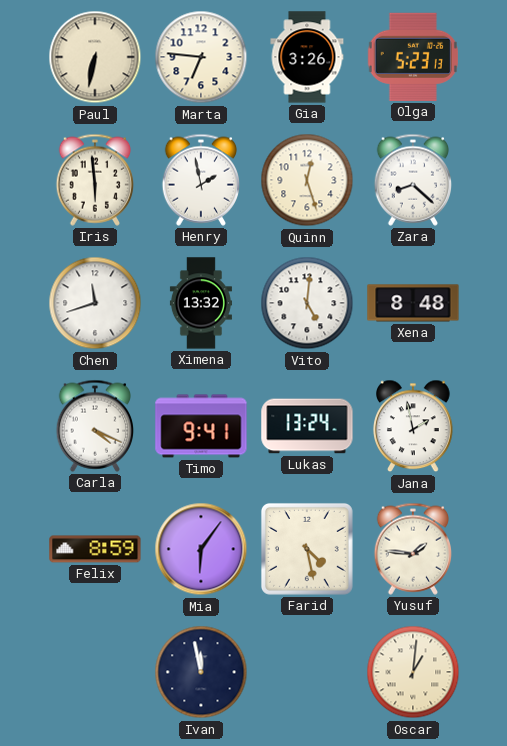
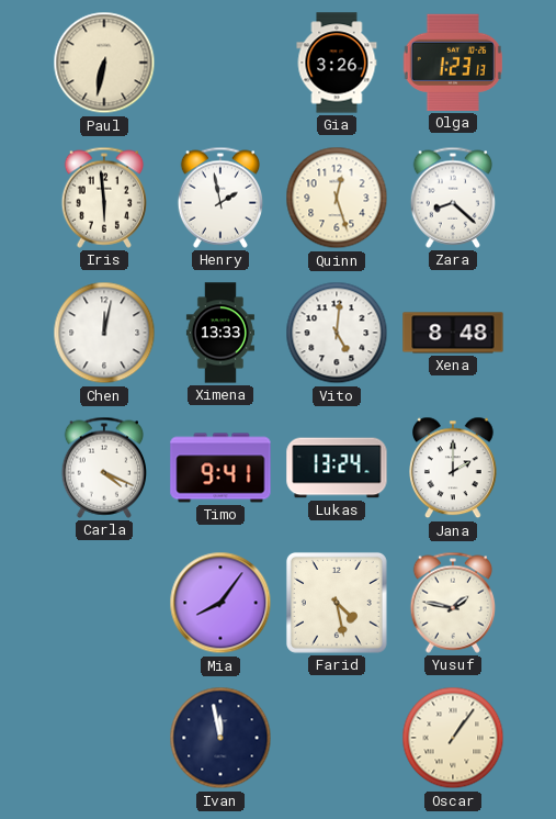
Marta: 6:46 -> none (201, 57)
Olga: 5:23 -> 1:23 (453, 63)
Chen: 11:42 -> 12:02 (104, 333)
Ximena: 13:32 -> 13:33 (220, 333)
Jana: 1:58 -> 2:00 (454, 468)
Felix: 8:59 -> none (95, 549)
Mia: 6:06 -> 8:06 (220, 603)
Yusuf: 1:46 -> 1:47 (452, 603)
Oscar: 1:01 -> 1:06 (453, 738)
